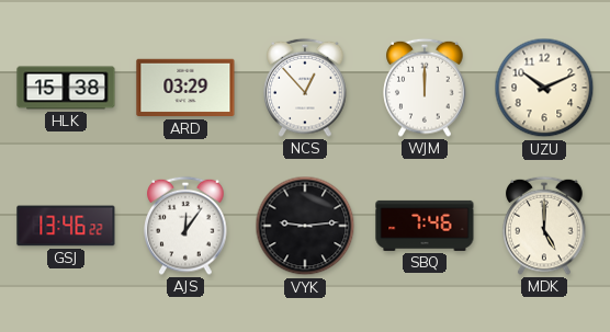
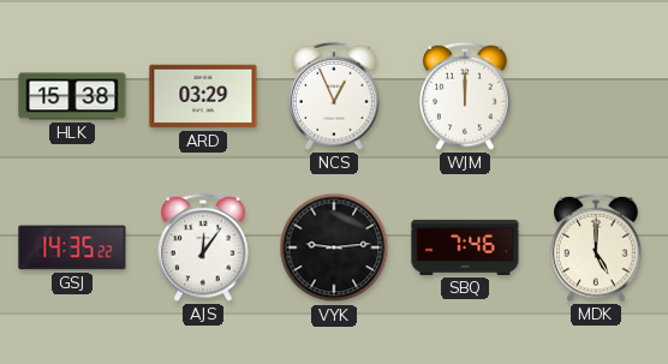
NCS: 12:53 -> 12:56 (334, 96)
UZU: 10:11 -> none (544, 88)
GSJ: 13:46 -> 14:35 (72, 247)
